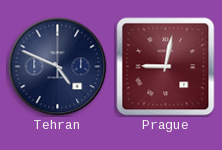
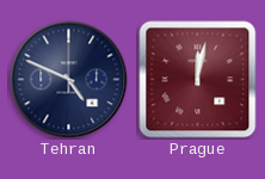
Prague: 9:02 -> 12:02 (198, 80)
